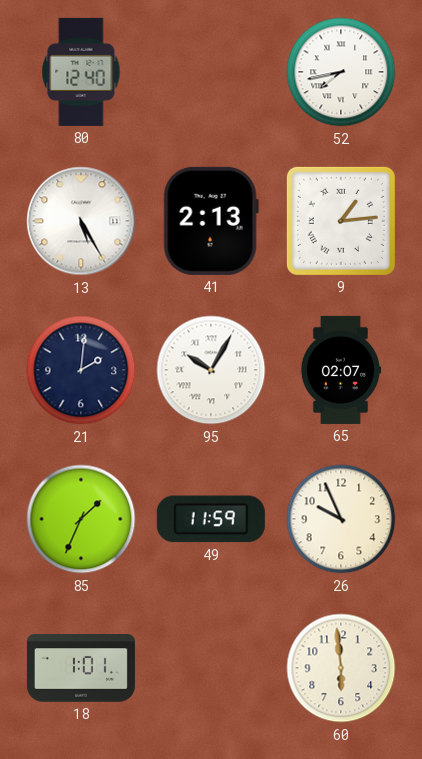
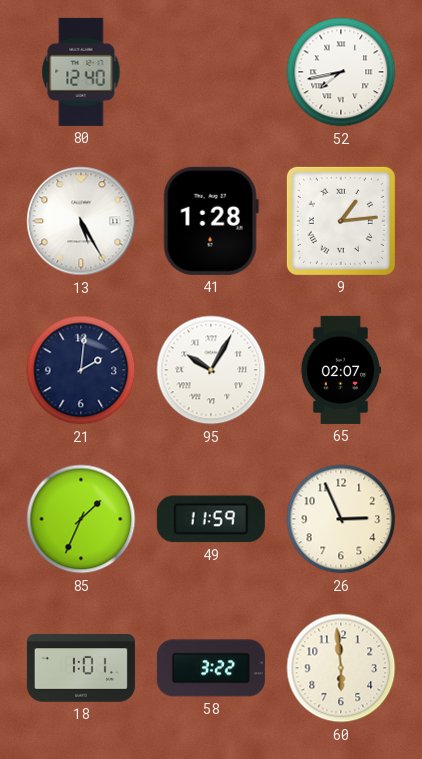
41: 2:13 -> 1:28 (211, 221)
26: 9:56 -> 2:56 (341, 519)
58: none -> 3:22 (211, 668)
